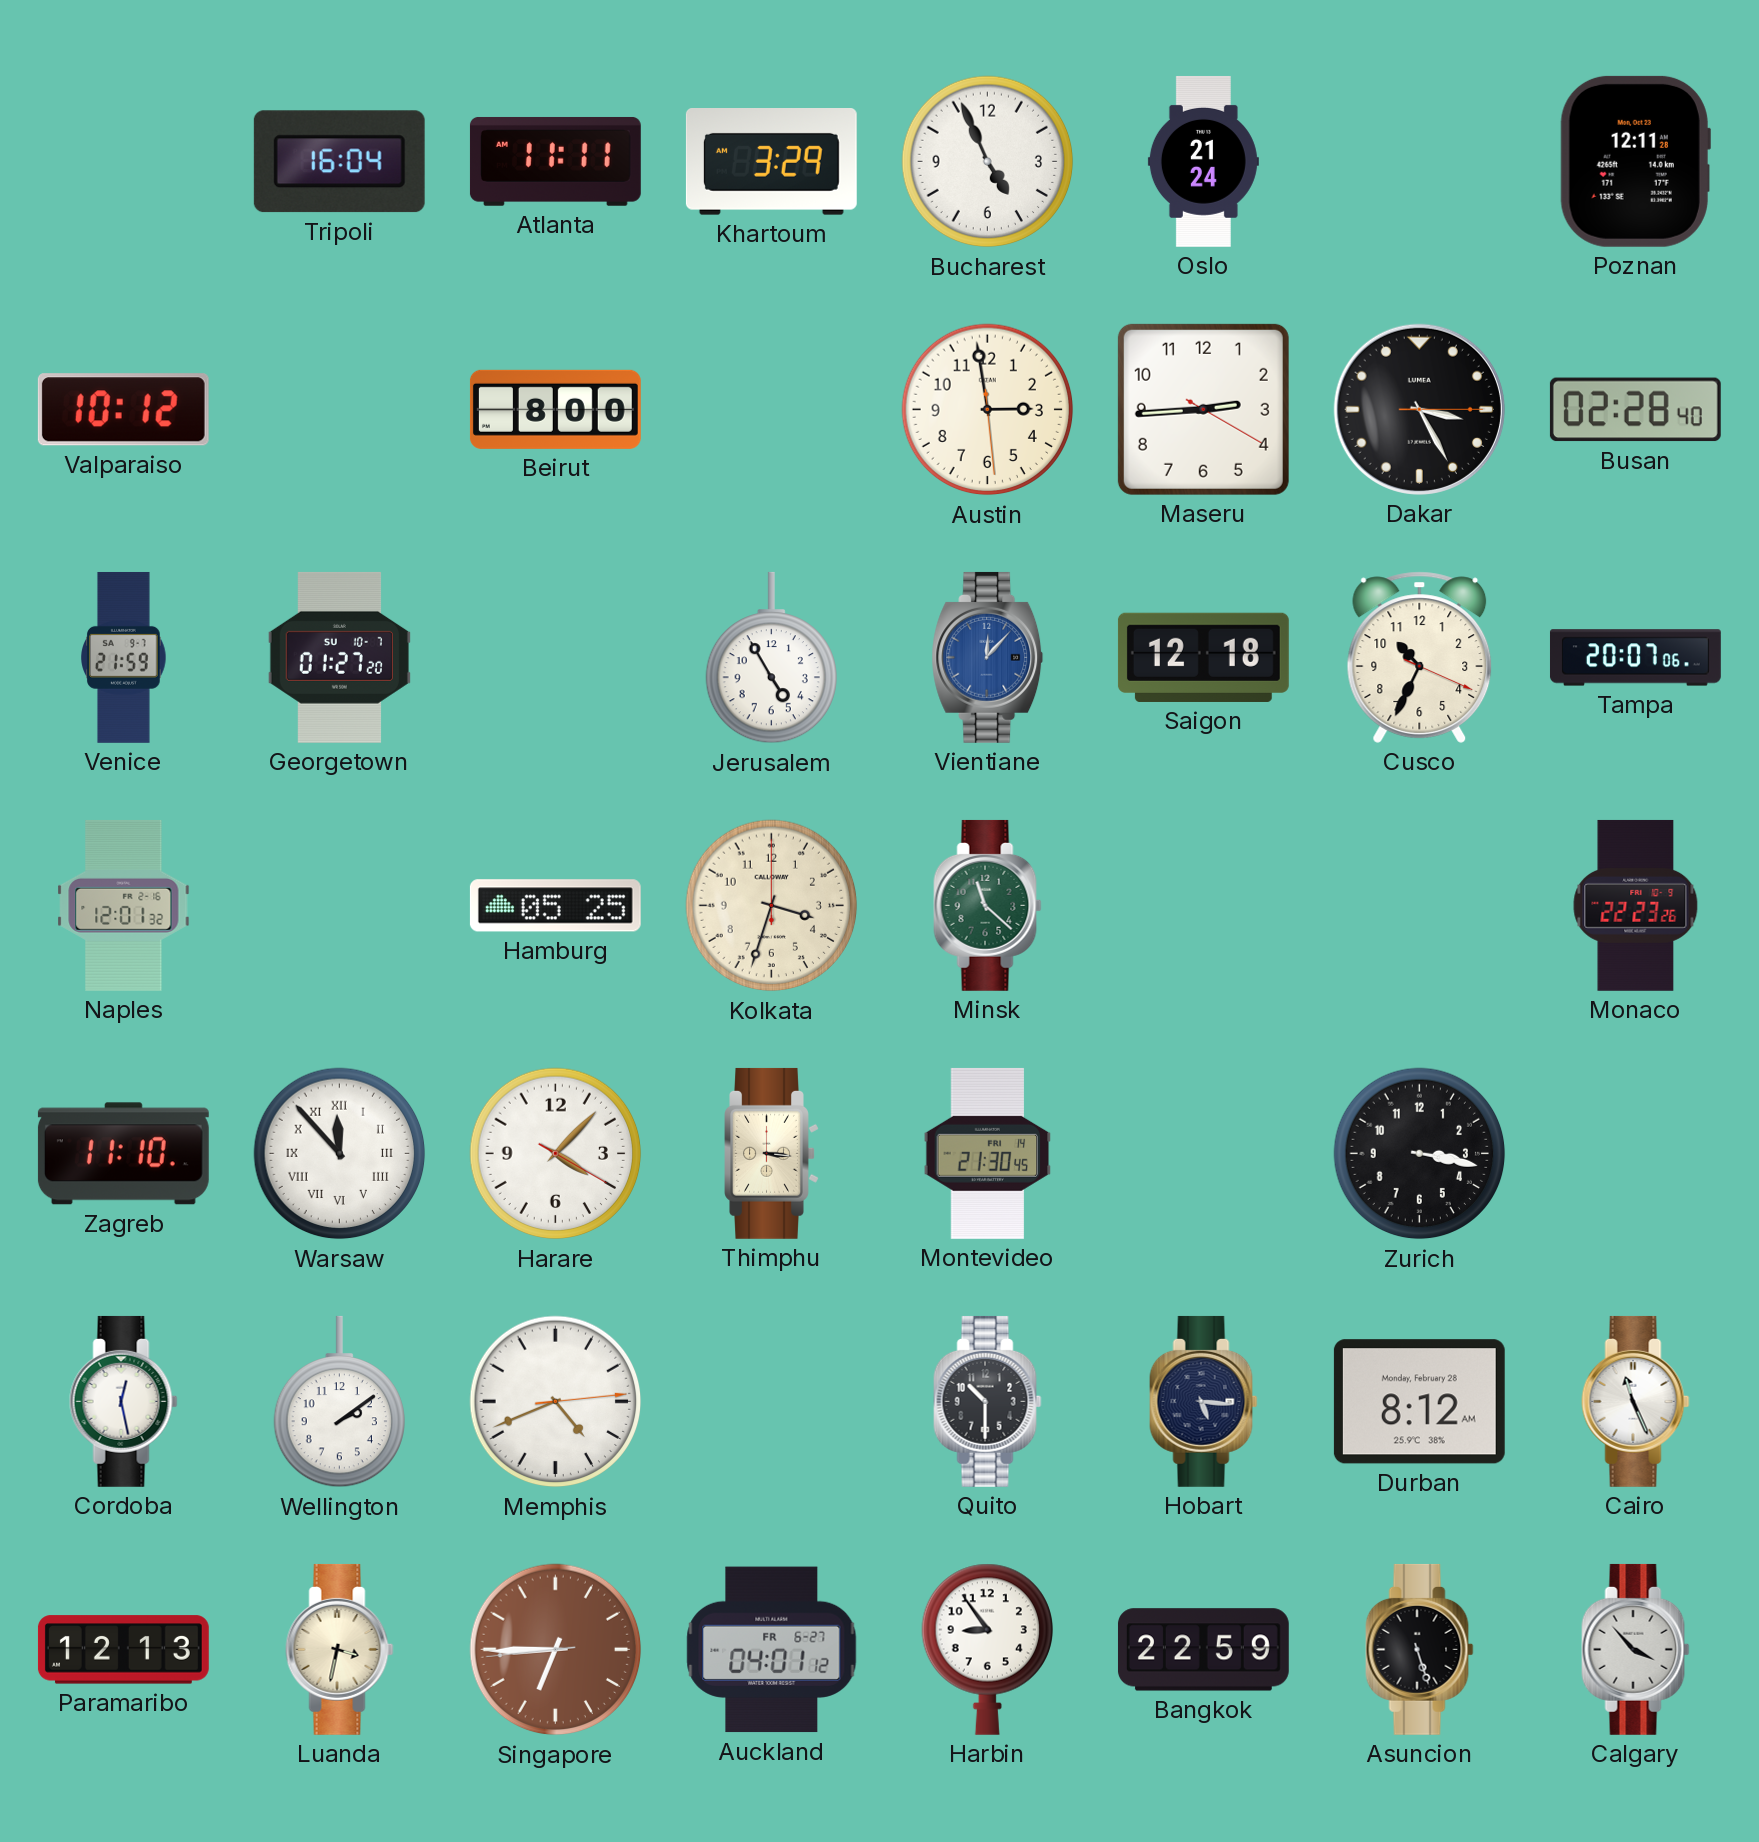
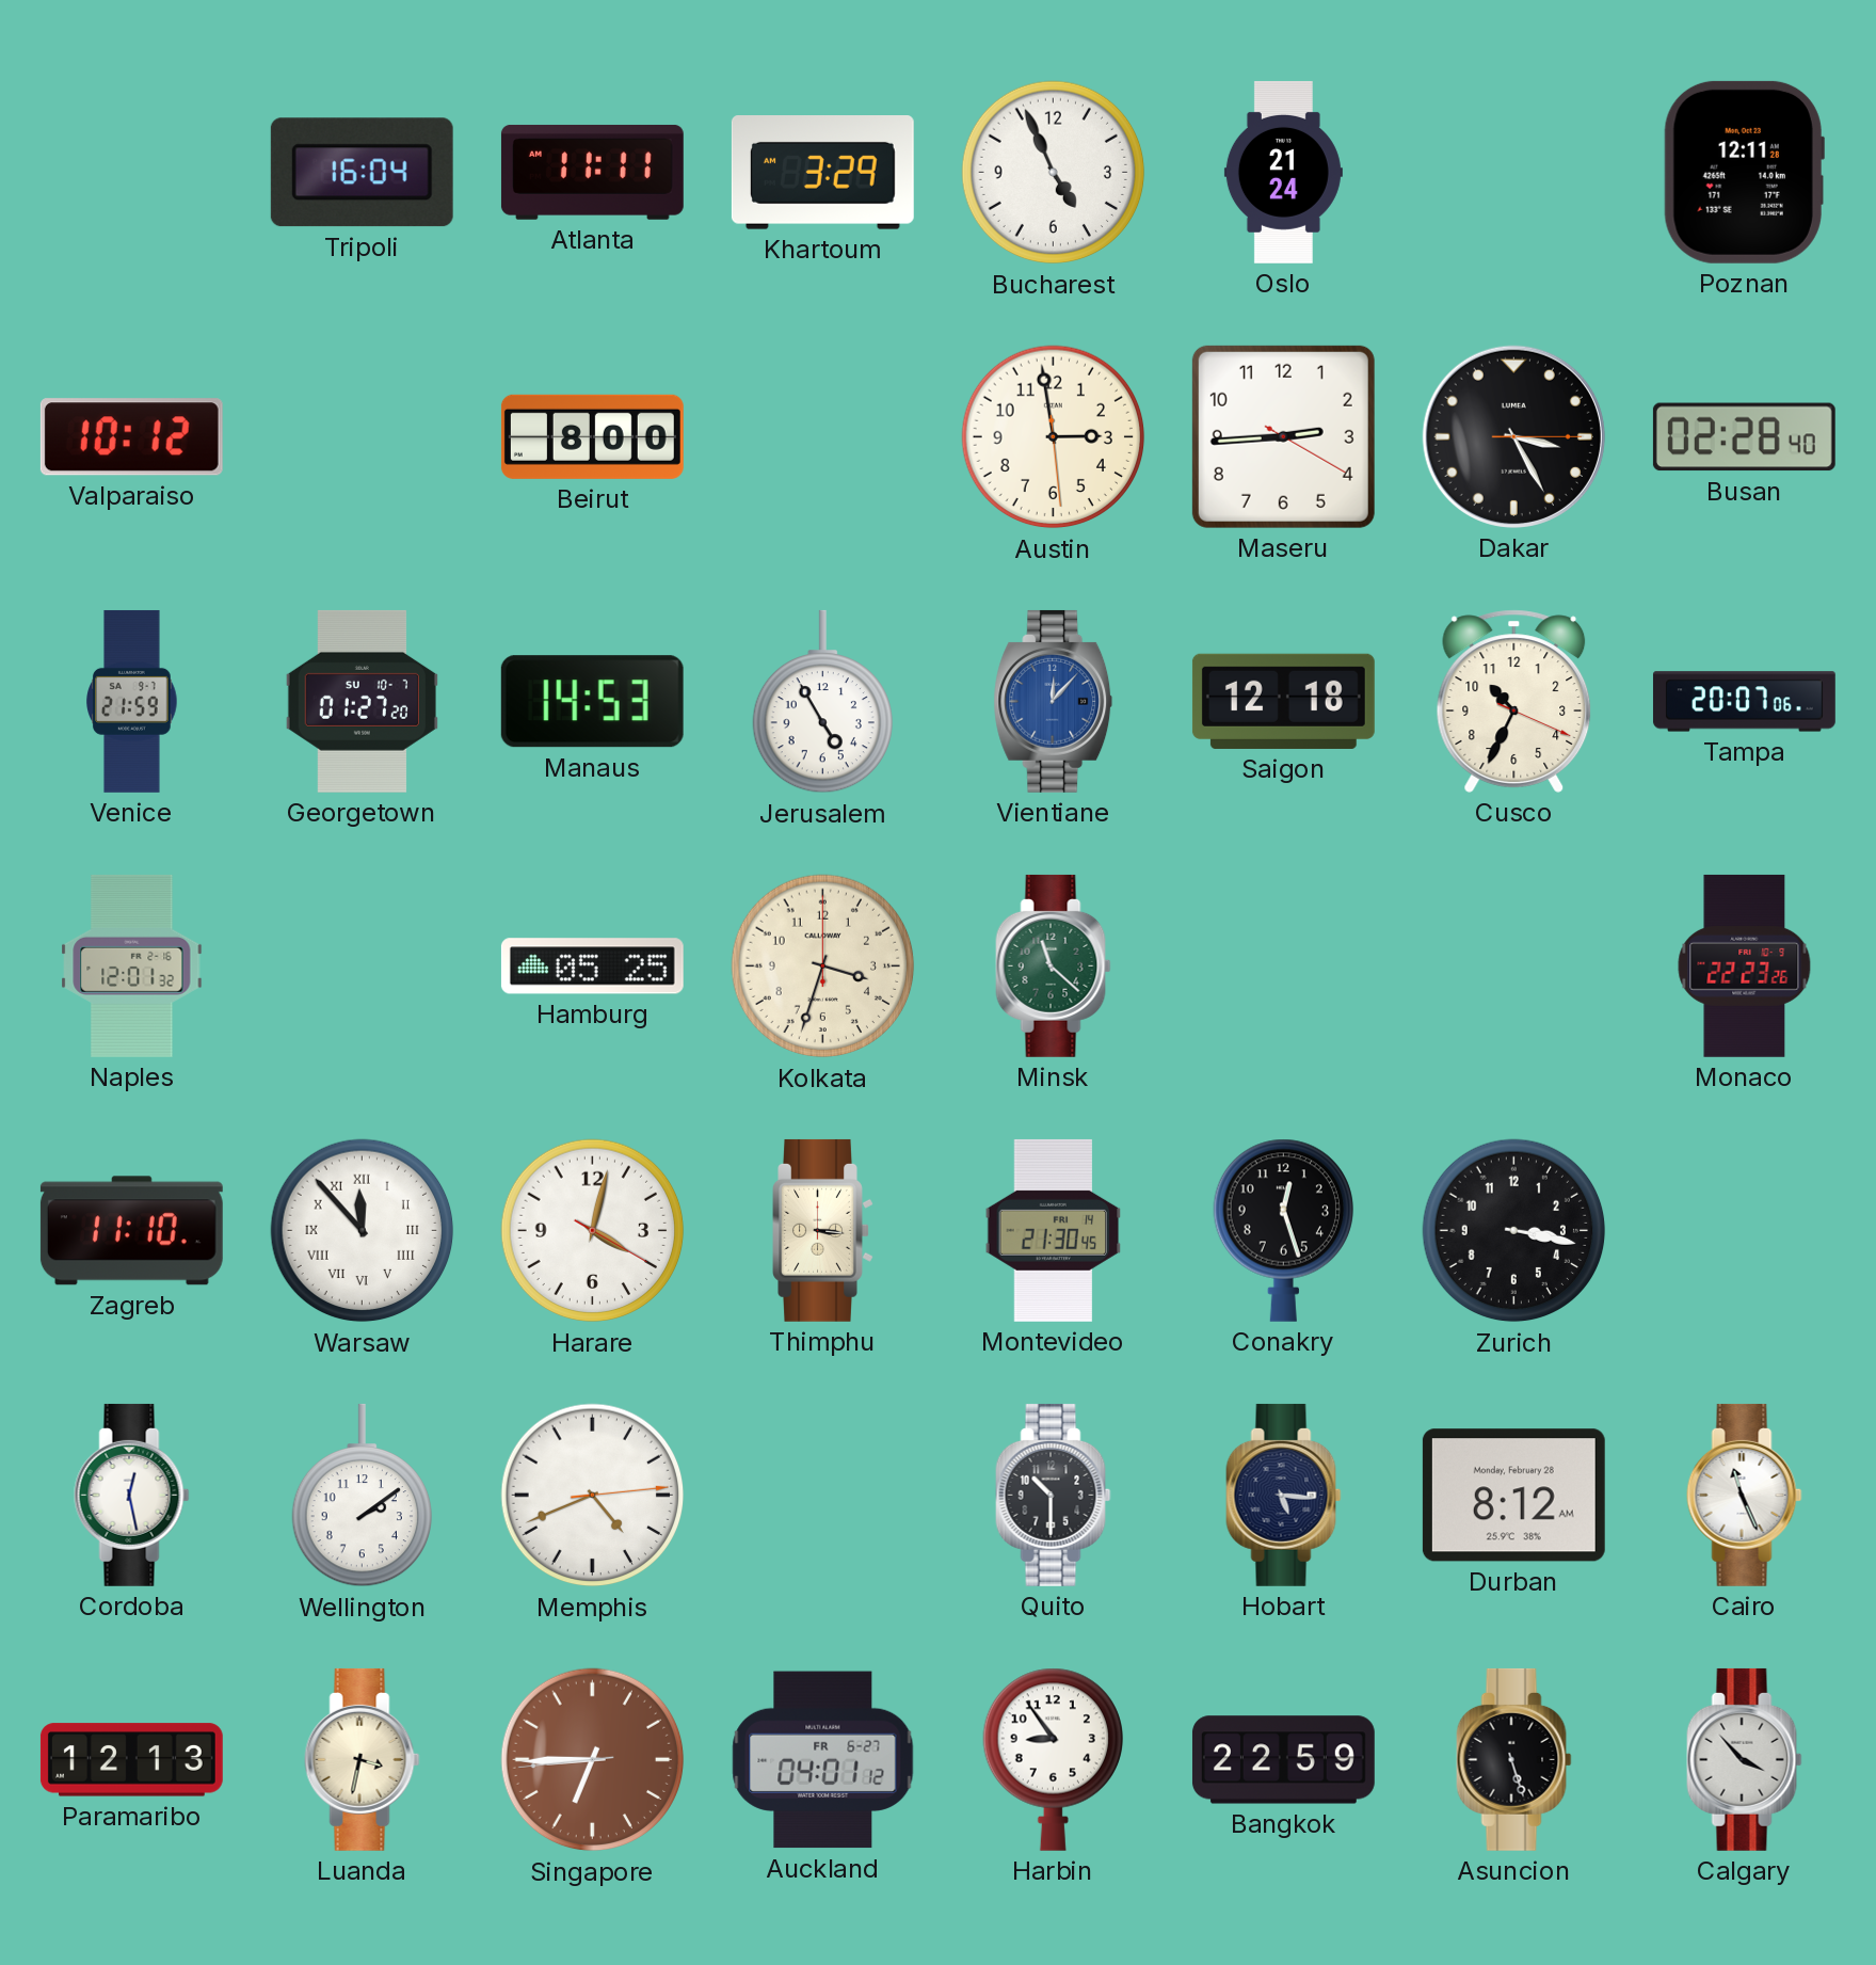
Manaus: none -> 14:53 (592, 702)
Harare: 4:07 -> 4:02 (593, 1231)
Conakry: none -> 12:27 (1283, 1230)
